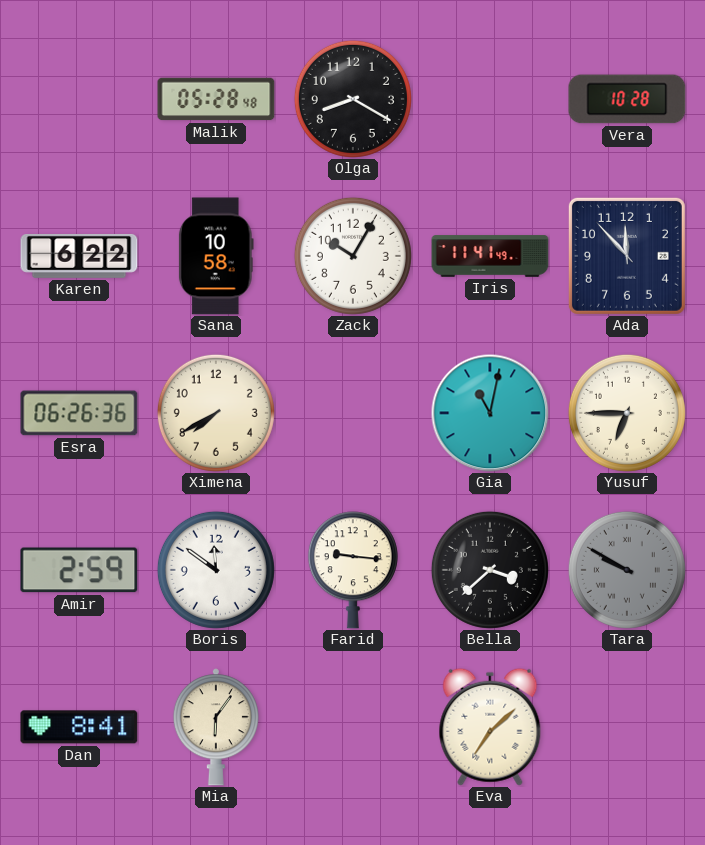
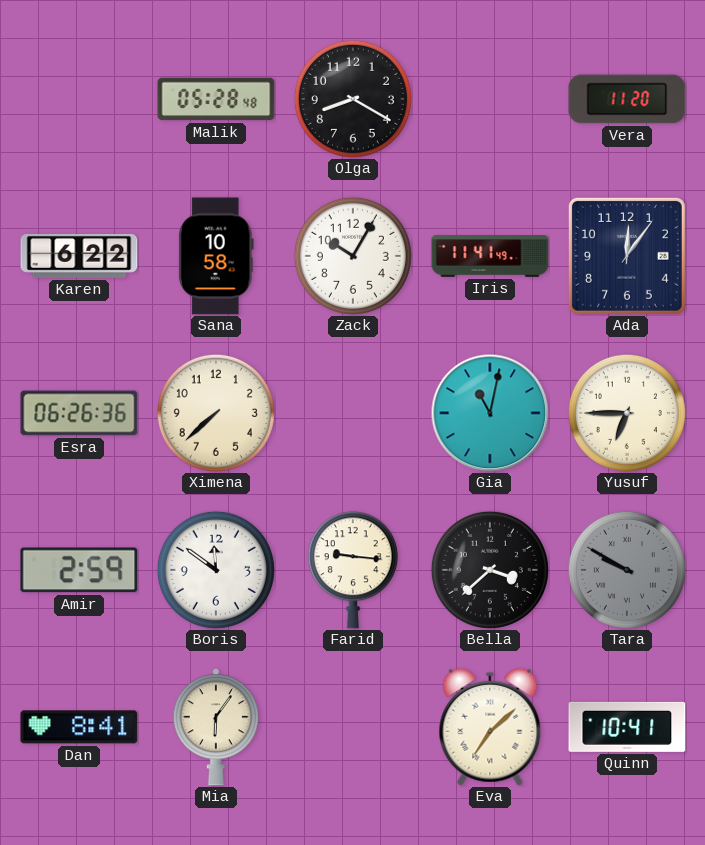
Vera: 10:28 -> 11:20 (627, 99)
Ada: 11:53 -> 12:06 (627, 256)
Ximena: 7:40 -> 7:38 (216, 413)
Quinn: none -> 10:41 (627, 727)
